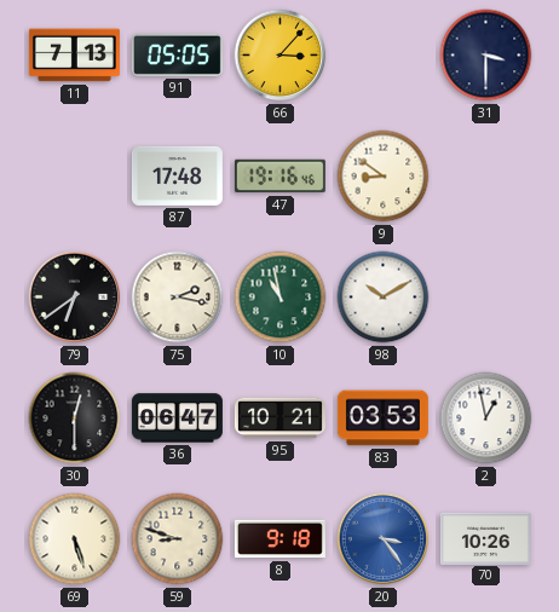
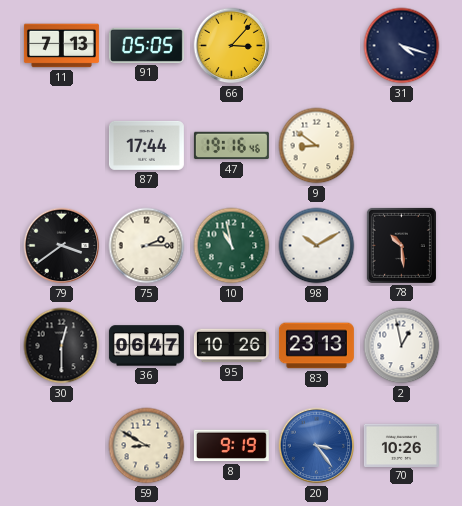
31: 3:30 -> 4:18 (402, 46)
87: 17:48 -> 17:44 (146, 145)
79: 6:39 -> 3:39 (62, 246)
75: 2:17 -> 2:15 (147, 246)
78: none -> 10:29 (401, 245)
95: 10:21 -> 10:26 (231, 346)
83: 03:53 -> 23:13 (316, 346)
69: 5:27 -> none (75, 539)
59: 8:48 -> 8:50 (147, 446)
8: 9:18 -> 9:19 (231, 446)
